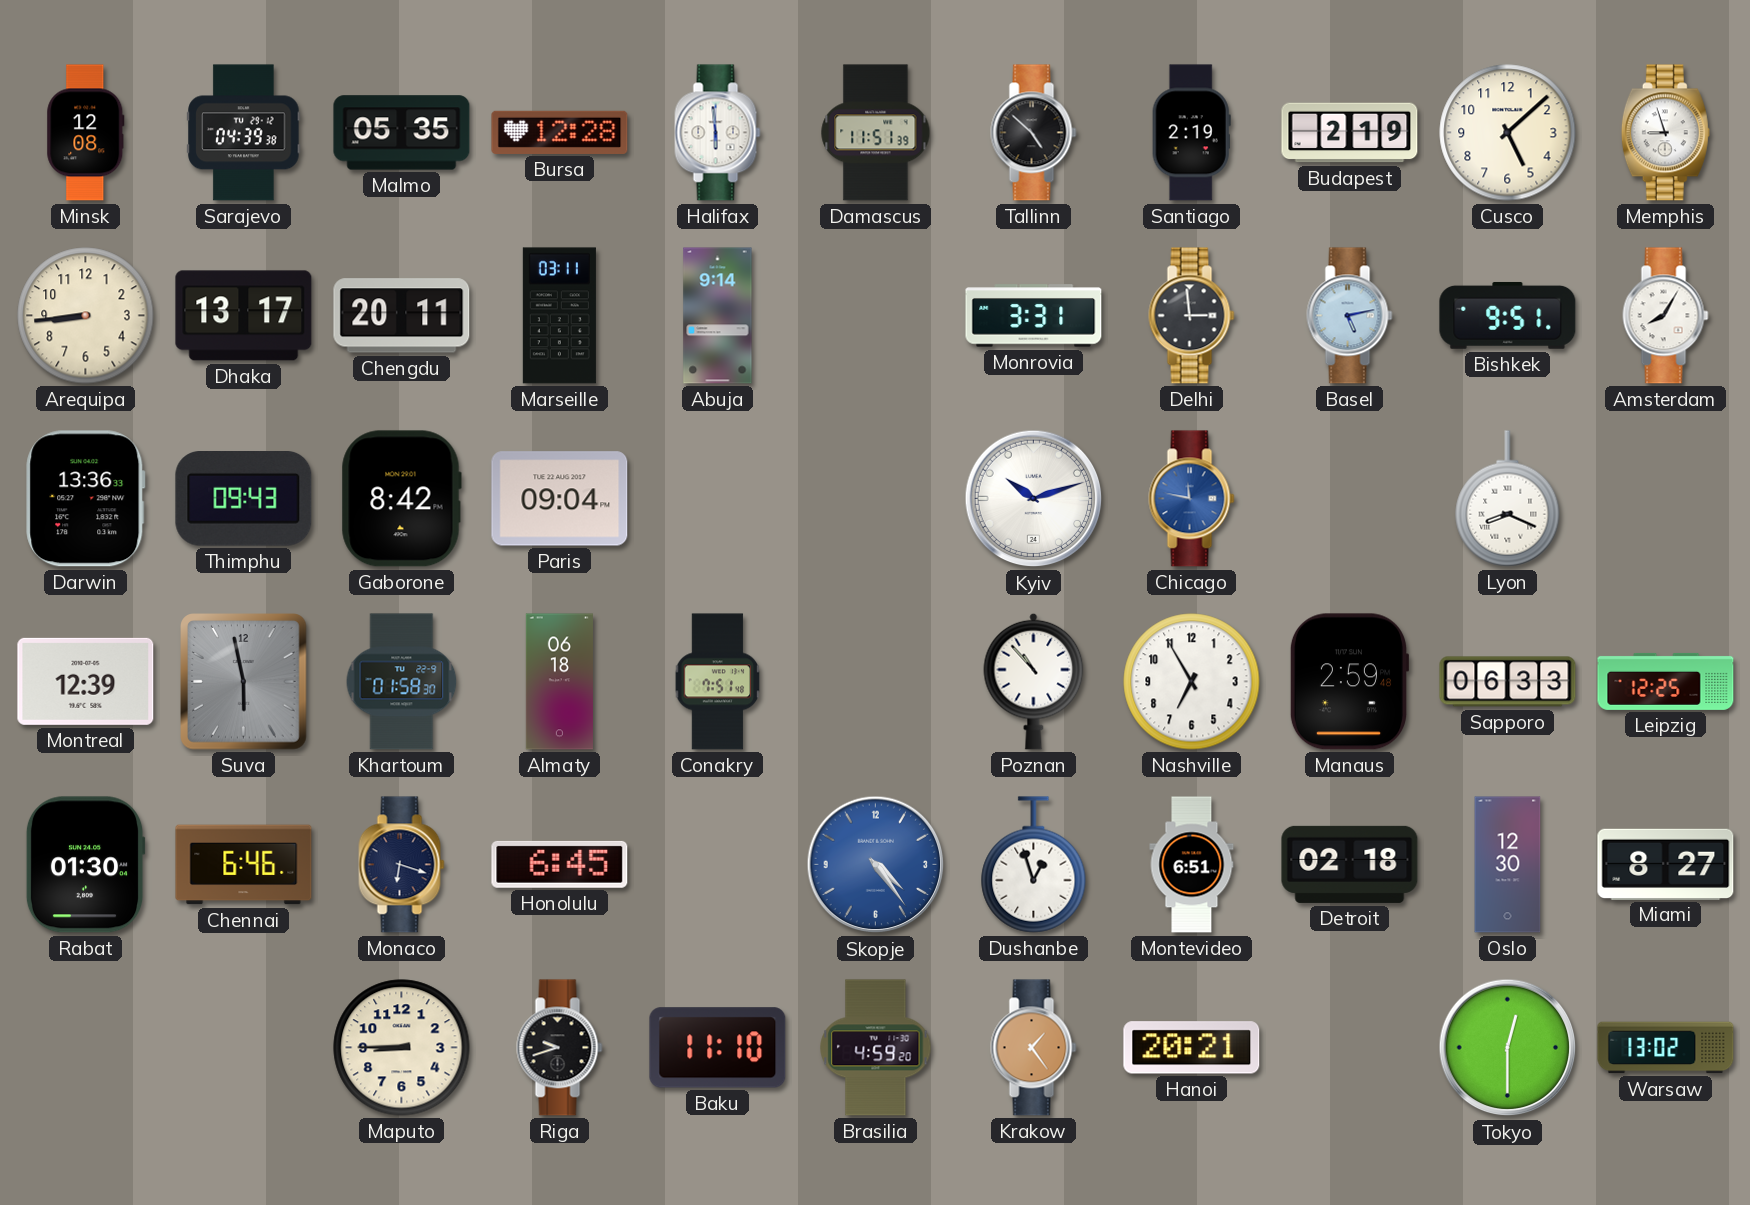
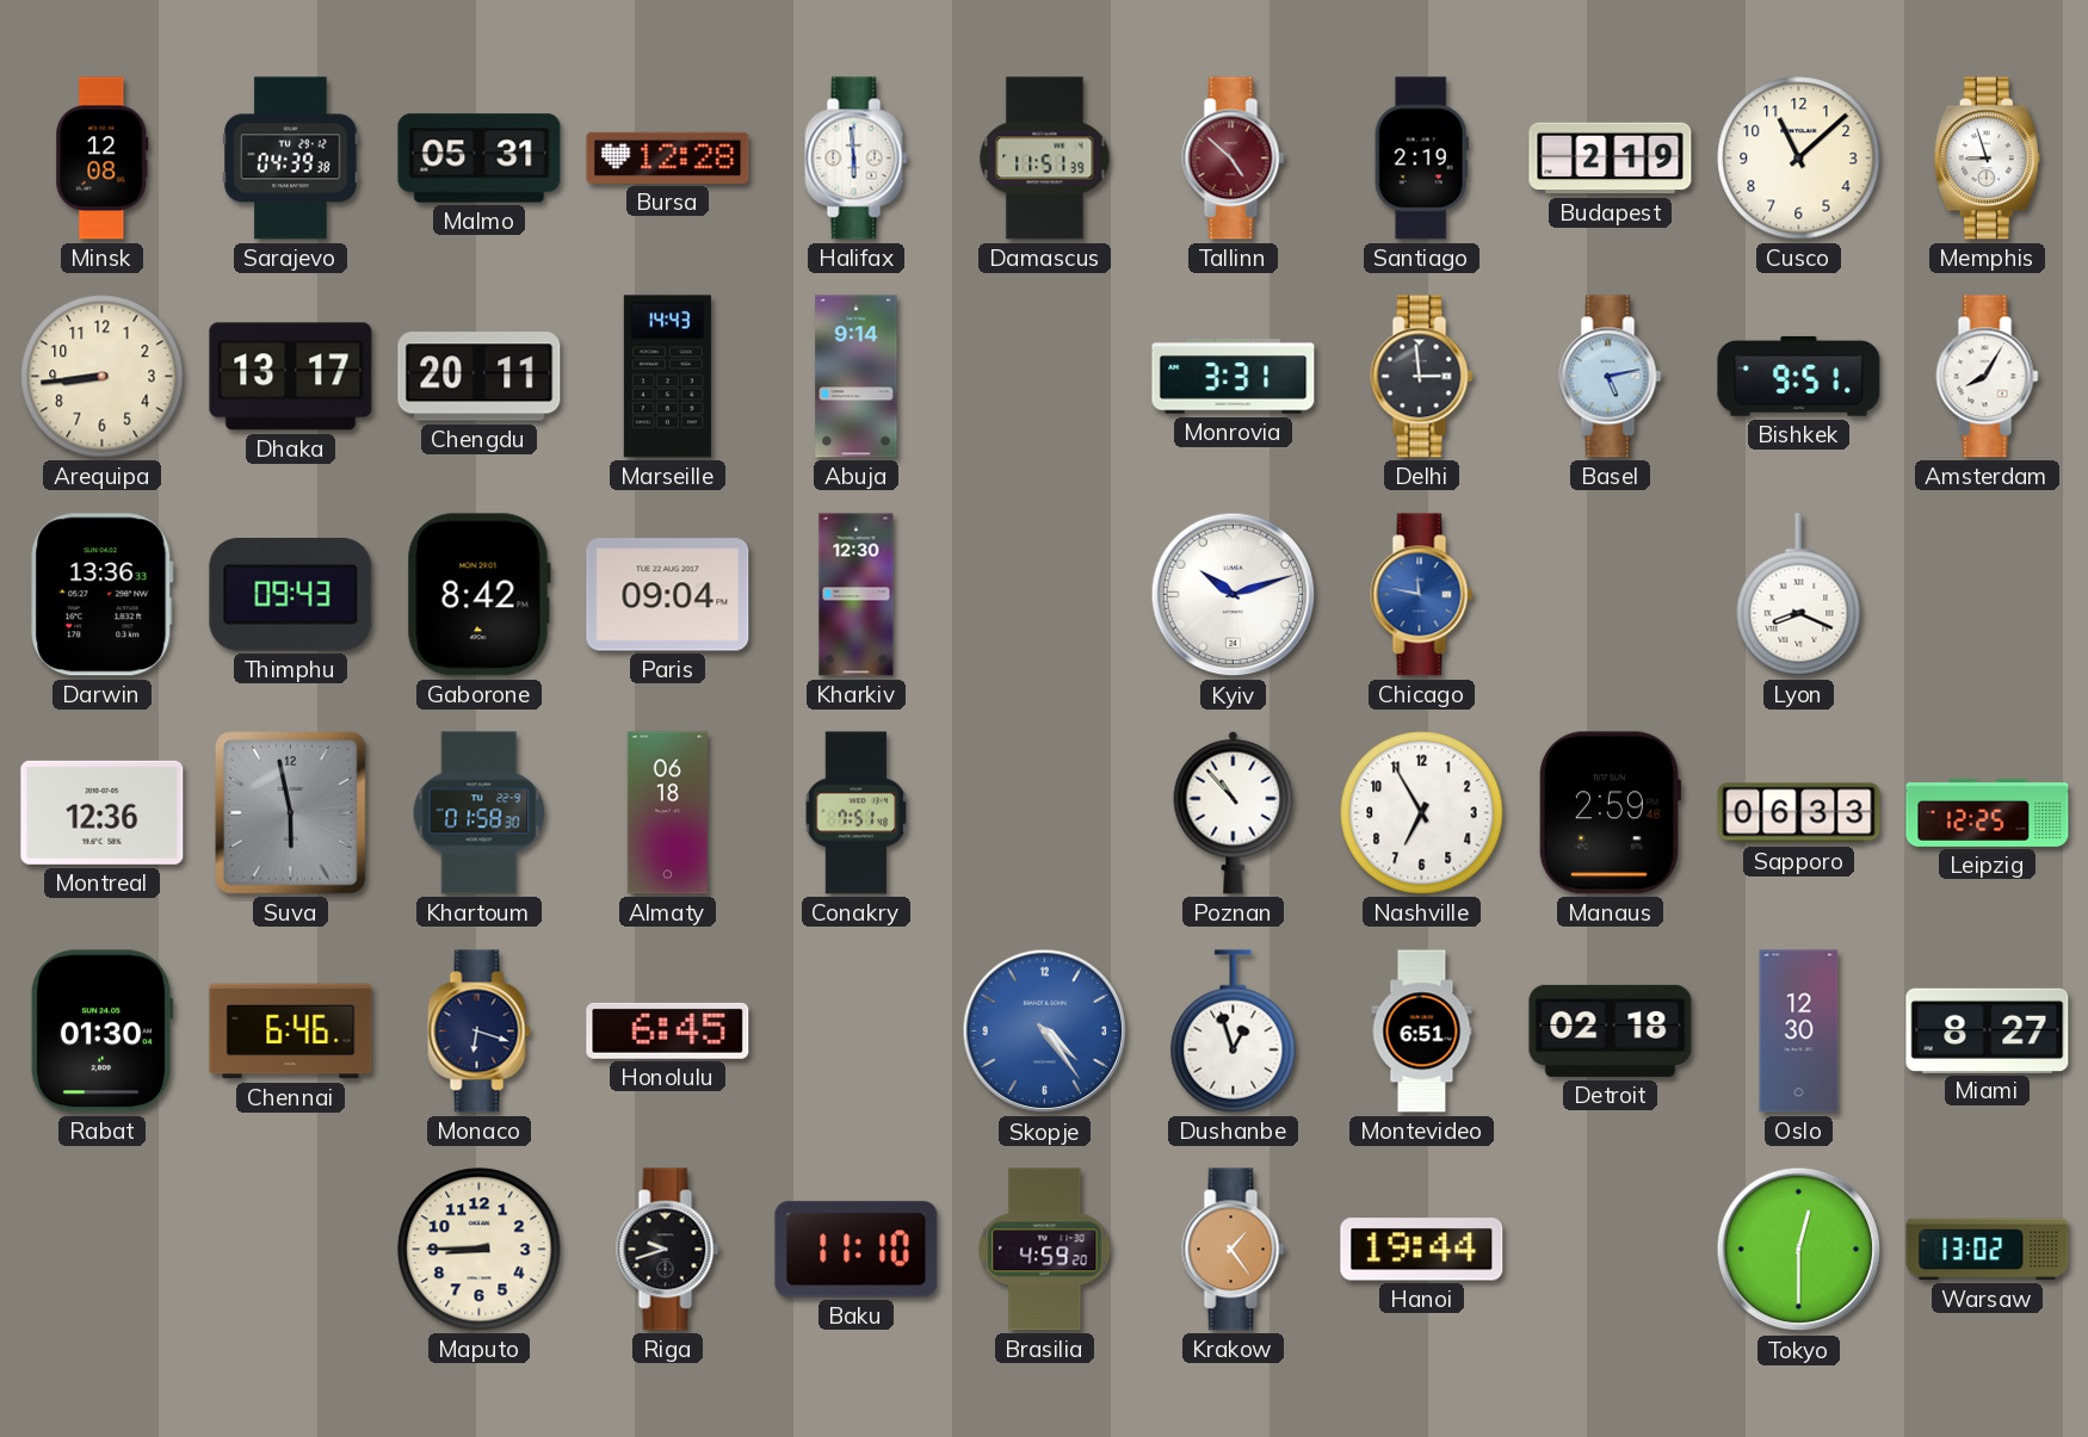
Malmo: 05:35 -> 05:31 (480, 159)
Tallinn dial: black -> burgundy (1234, 159)
Cusco: 5:08 -> 11:08 (1799, 159)
Marseille: 03:11 -> 14:43 (667, 377)
Kharkiv: none -> 12:30 (857, 595)
Montreal: 12:39 -> 12:36 (103, 812)
Hanoi: 20:21 -> 19:44 (1422, 1250)
